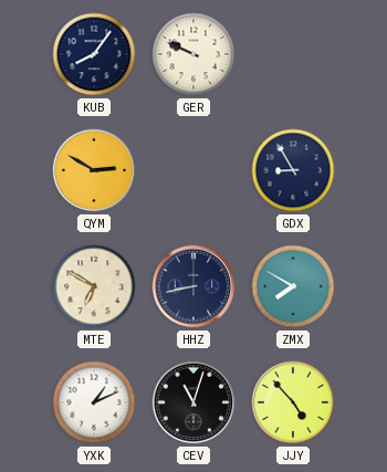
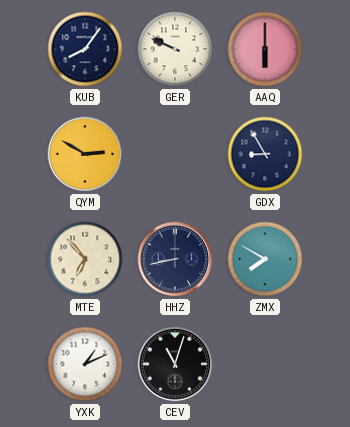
AAQ: none -> 6:00 (265, 49)
MTE: 6:50 -> 6:53 (85, 259)
JJY: 4:53 -> none (293, 402)
